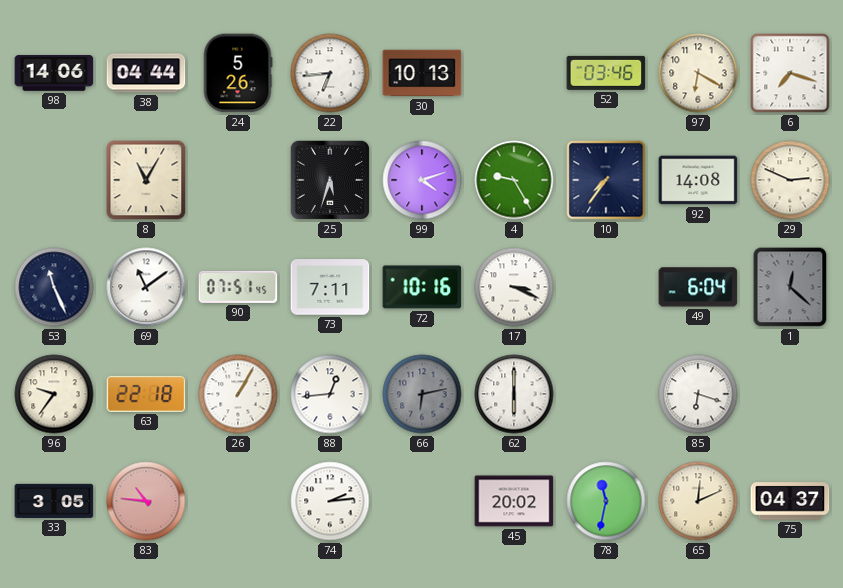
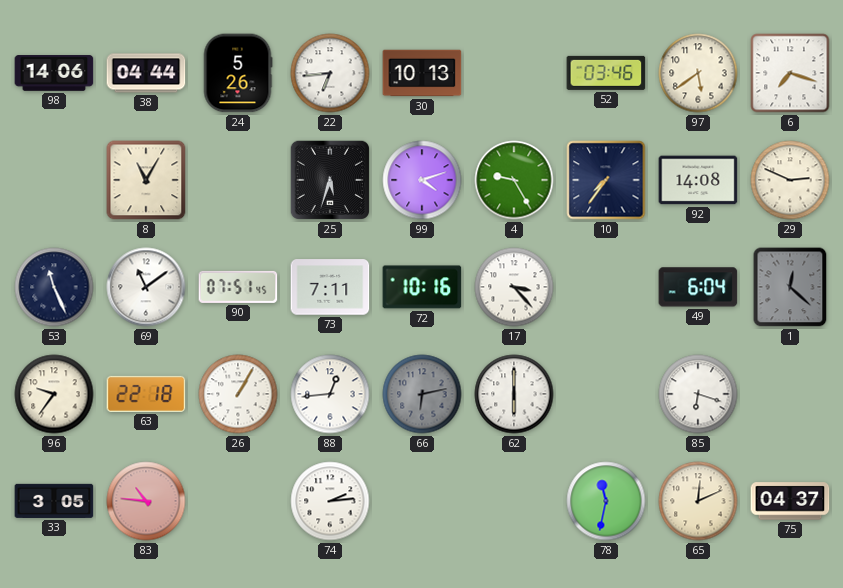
97: 6:20 -> 5:39 (698, 73)
17: 3:19 -> 3:23 (514, 287)
45: 20:02 -> none (514, 501)
